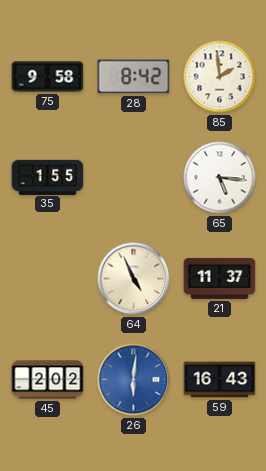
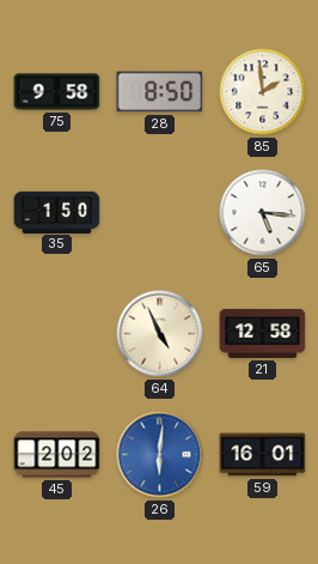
28: 8:42 -> 8:50 (160, 92)
35: 1:55 -> 1:50 (57, 212)
21: 11:37 -> 12:58 (263, 333)
59: 16:43 -> 16:01 (263, 455)
